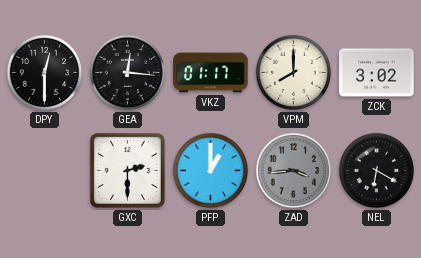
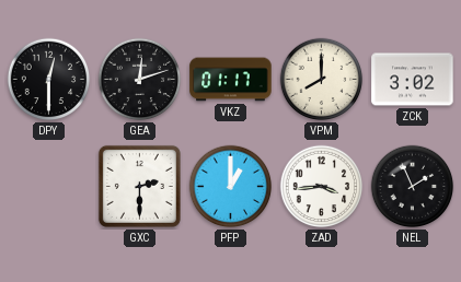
GEA: 12:16 -> 12:12 (140, 80)
ZAD dial: grey -> white (322, 187)
NEL: 6:20 -> 1:56 (413, 187)
